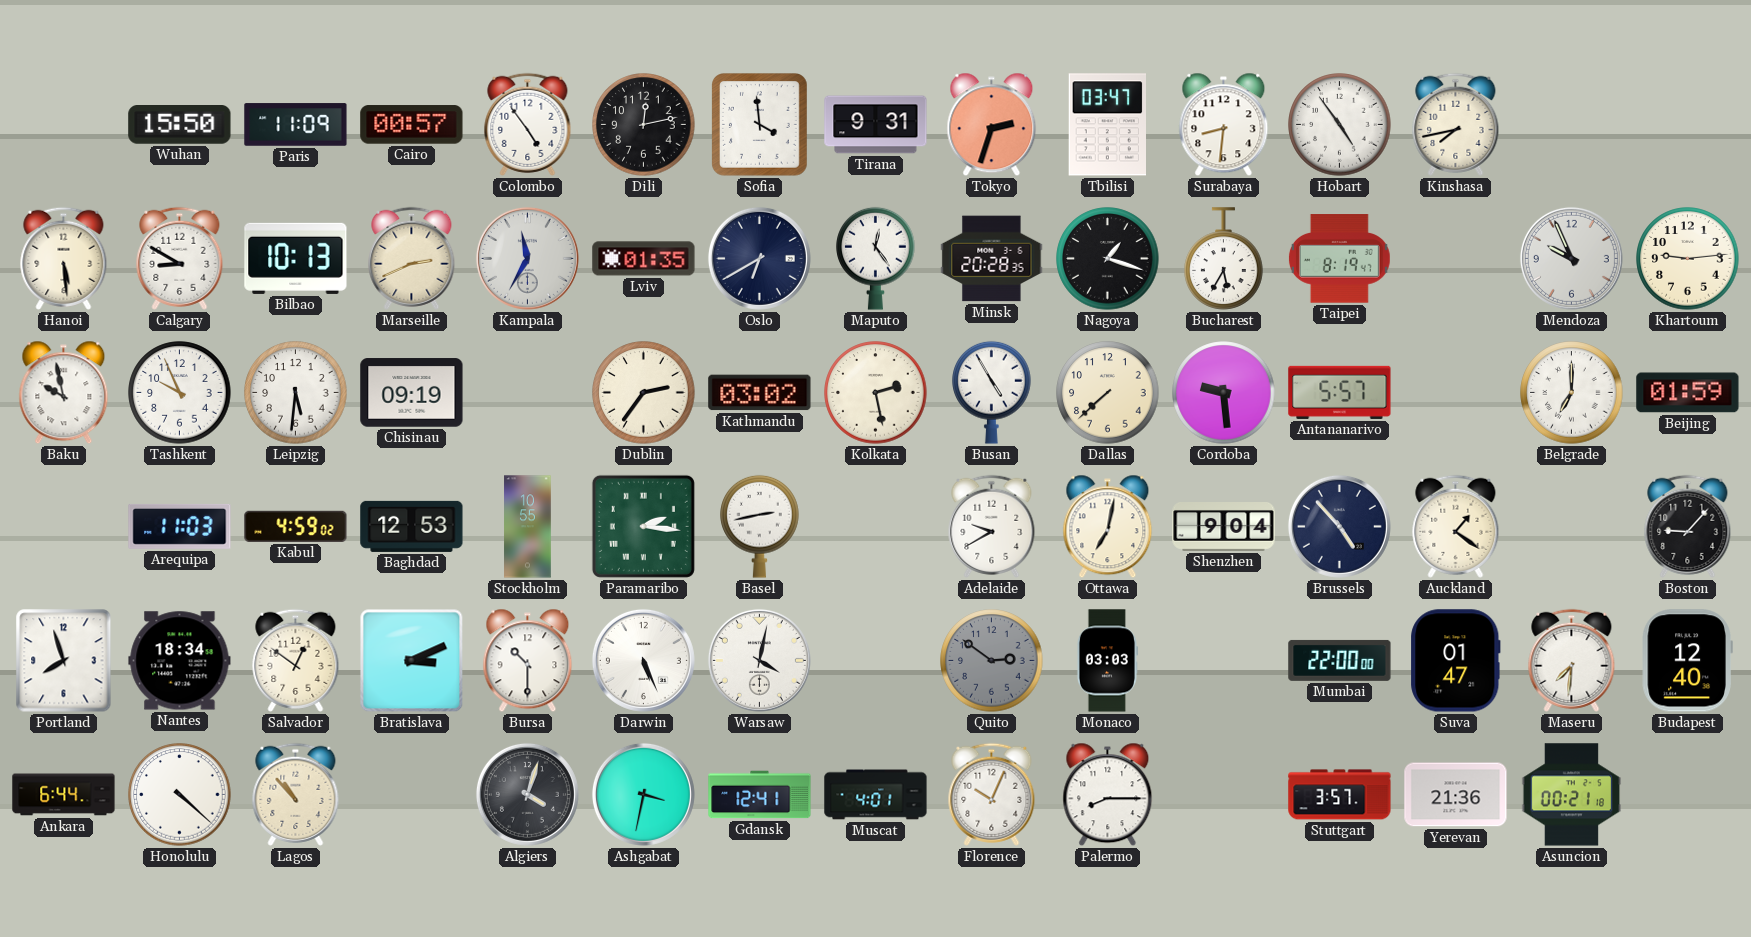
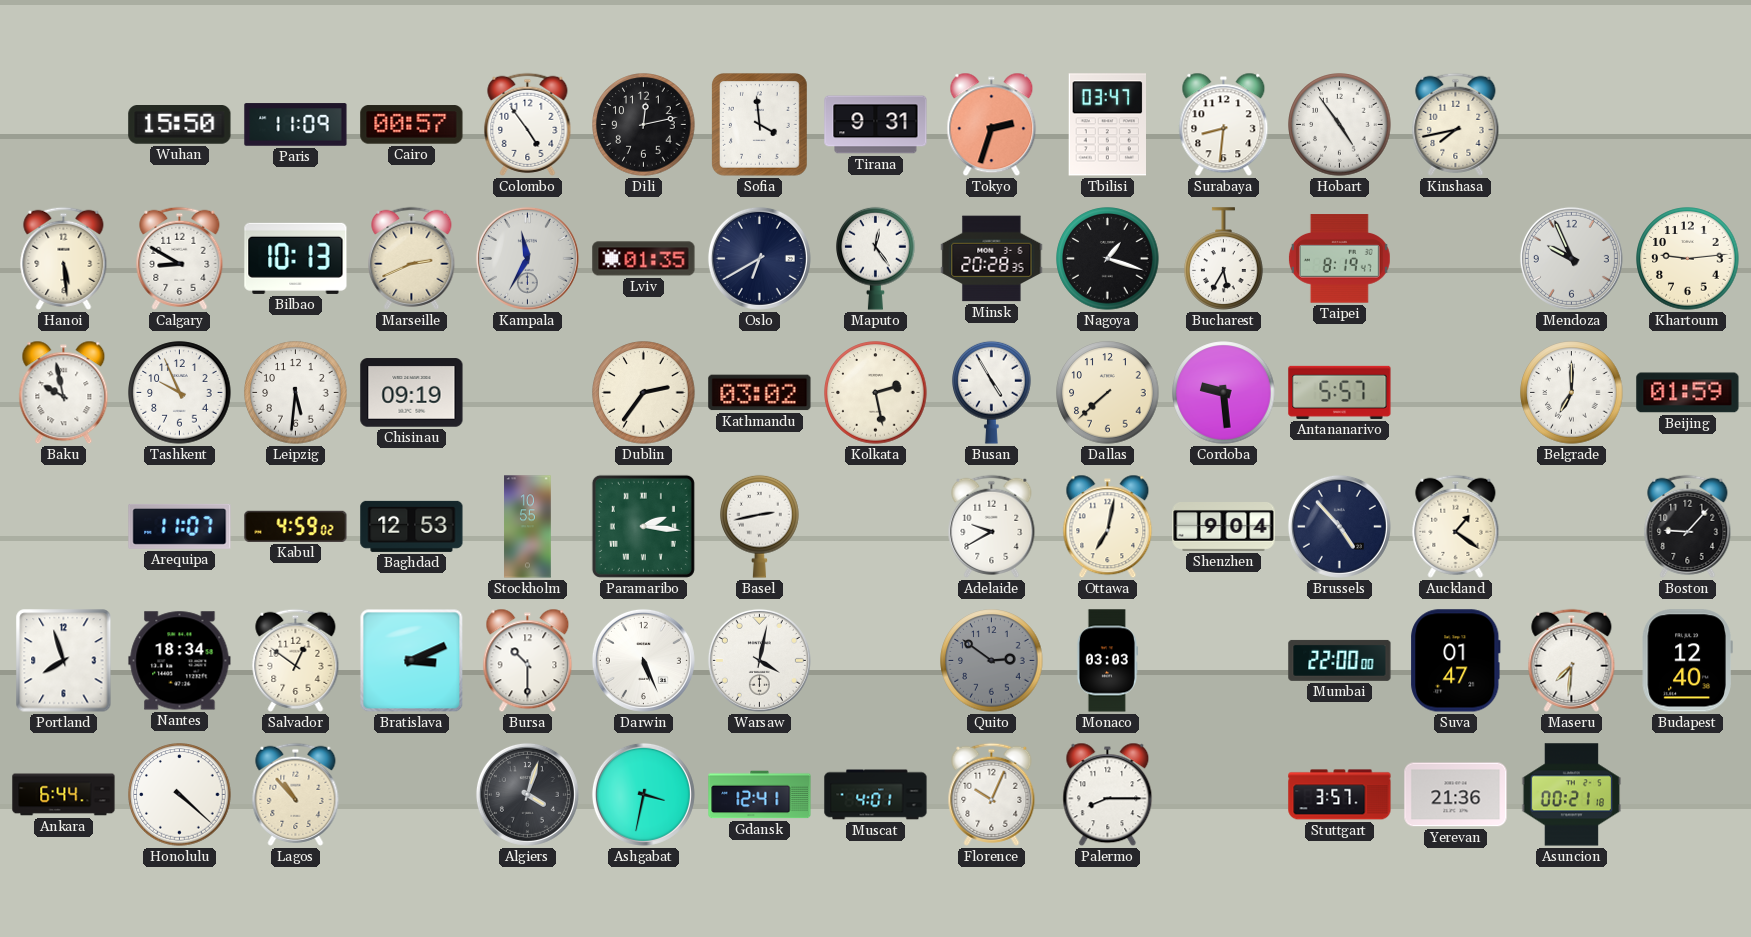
Arequipa: 11:03 -> 11:07 (180, 526)
